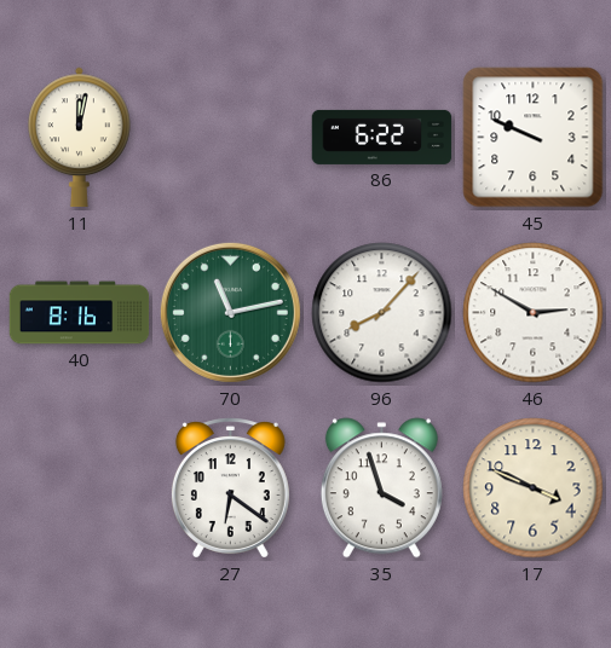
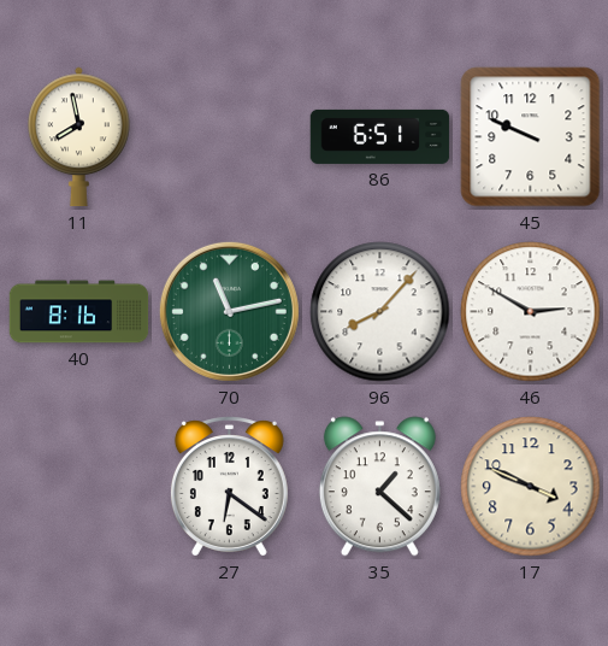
11: 12:02 -> 7:58 (79, 137)
86: 6:22 -> 6:51 (380, 136)
35: 3:57 -> 1:22 (379, 487)
